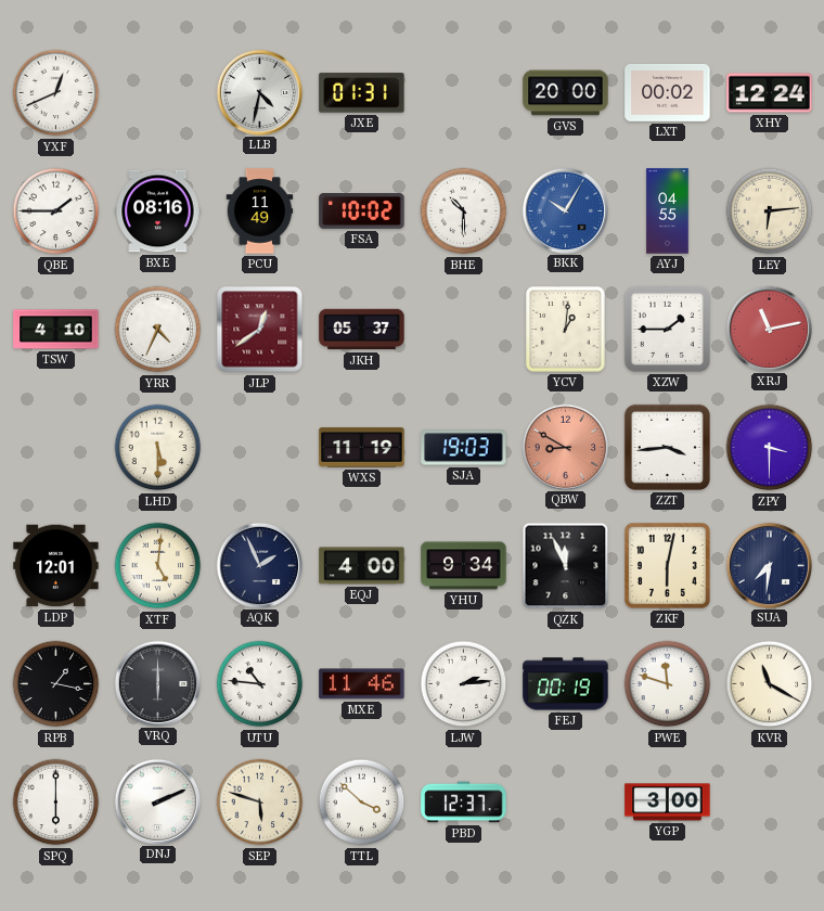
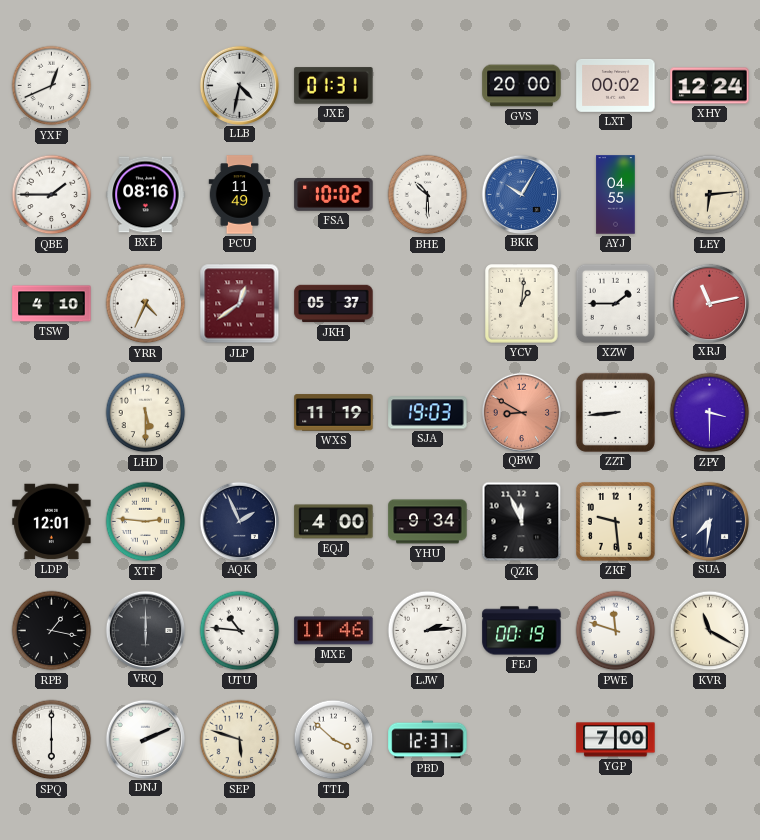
ZZT: 3:44 -> 8:44 (615, 412)
XTF: 5:01 -> 2:46 (146, 522)
ZKF: 6:02 -> 9:29 (616, 522)
YGP: 3:00 -> 7:00 (616, 740)
